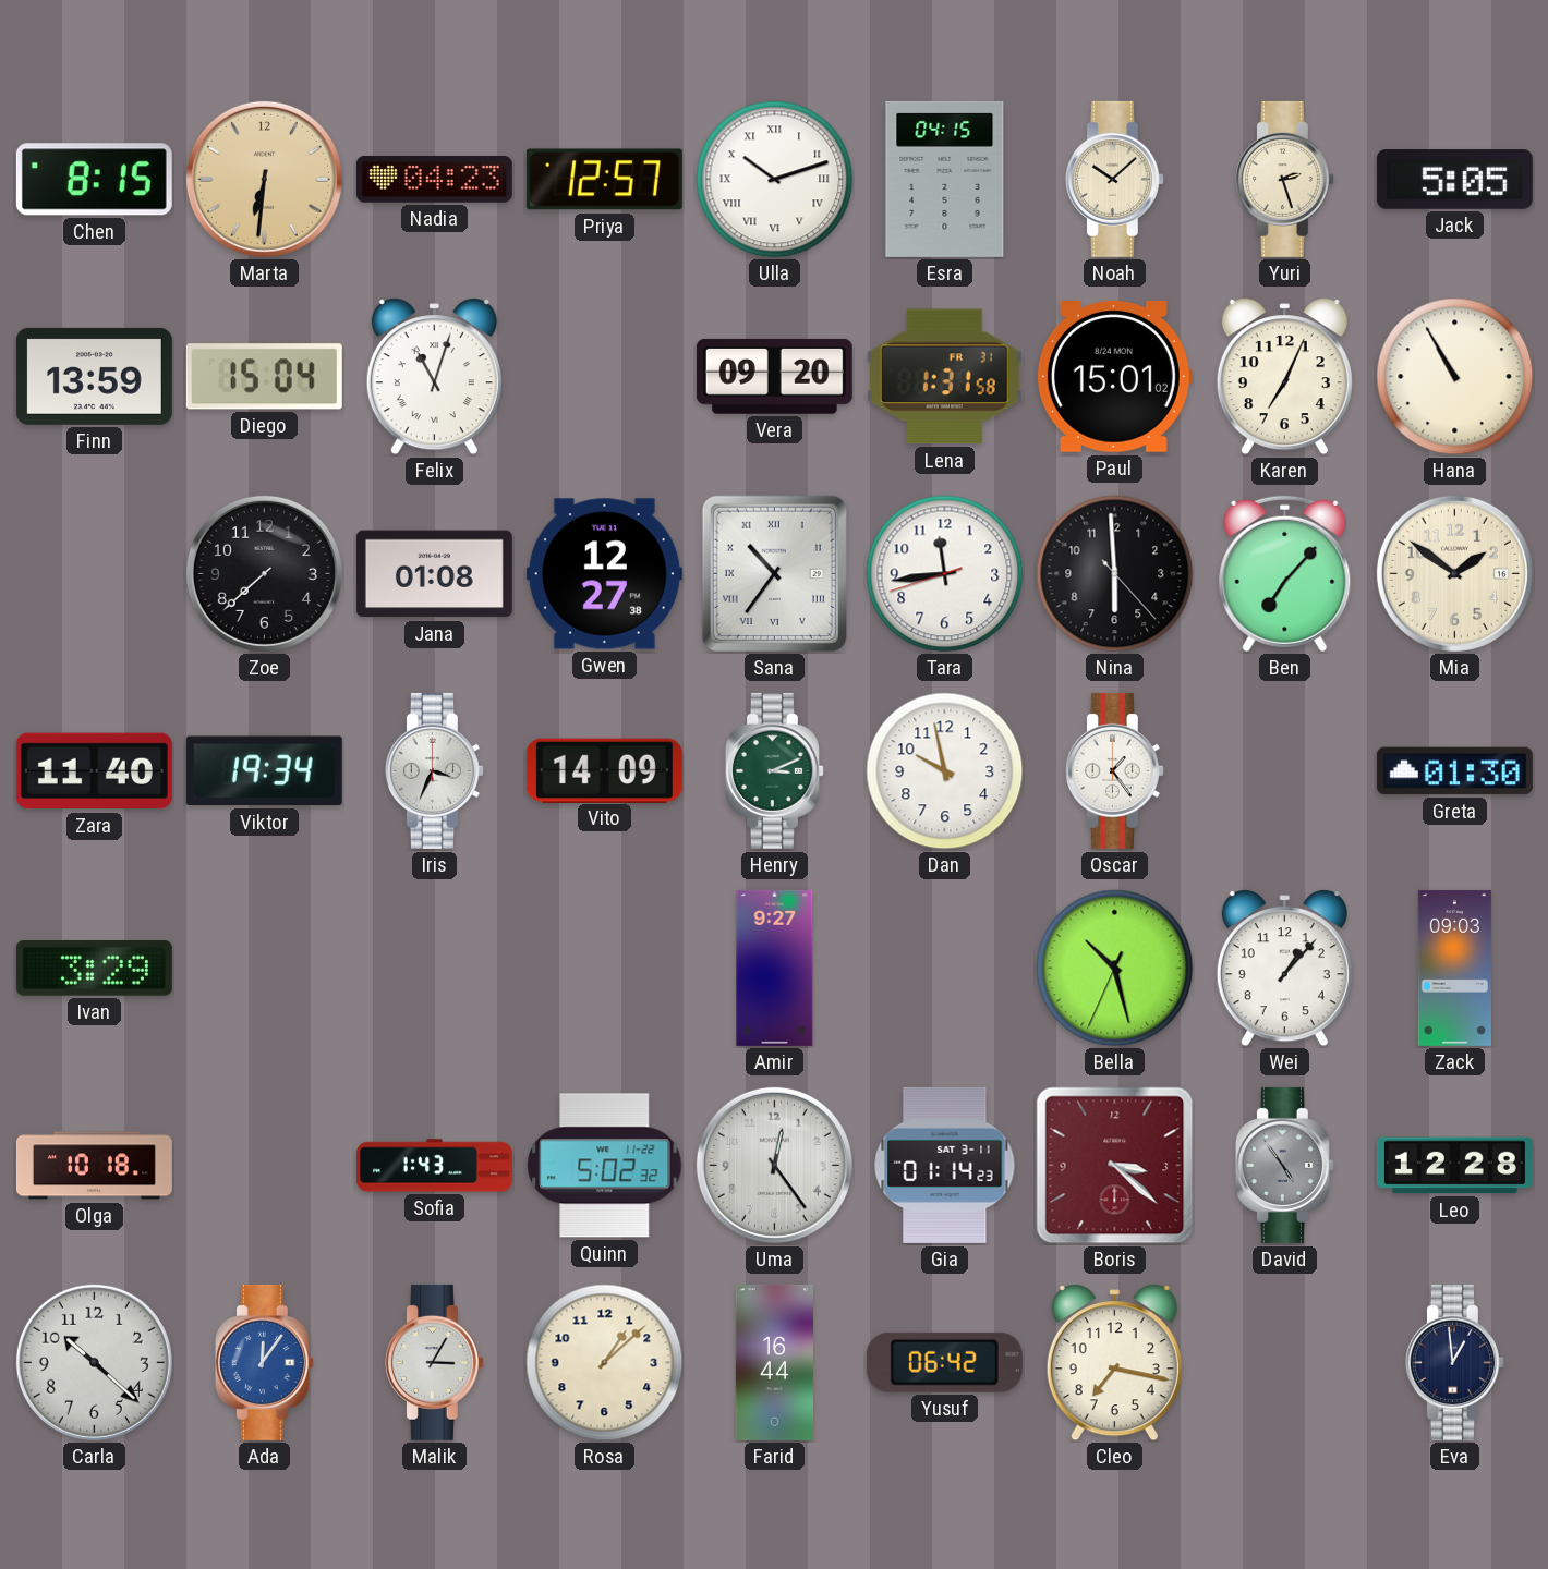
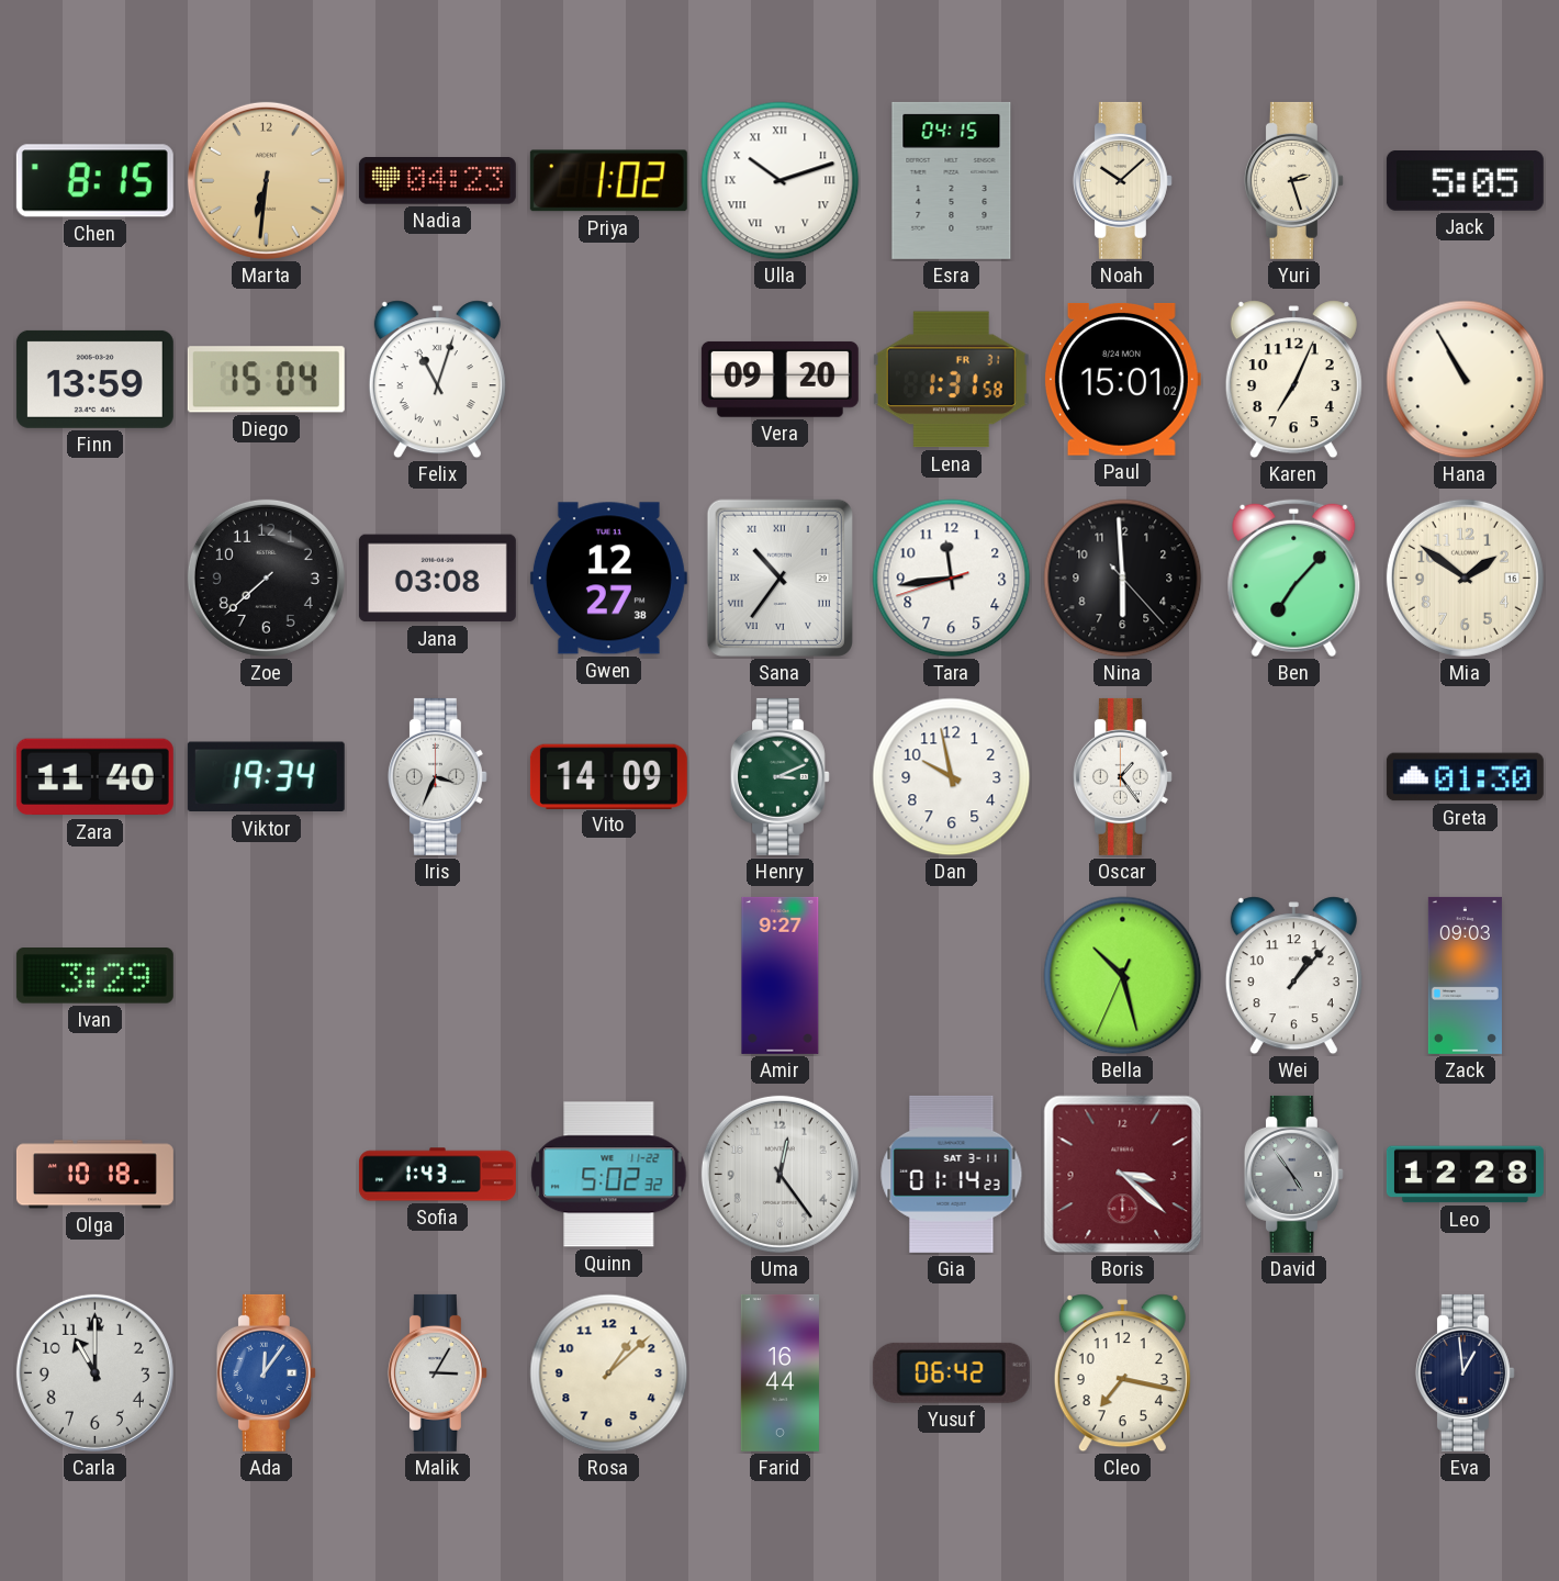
Priya: 12:57 -> 1:02 (608, 181)
Jana: 01:08 -> 03:08 (437, 579)
Carla: 10:22 -> 11:00 (94, 1372)
